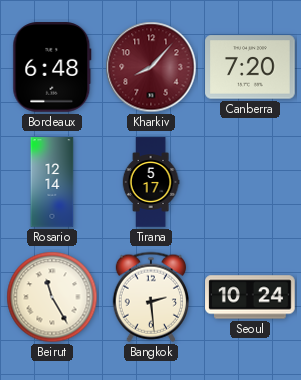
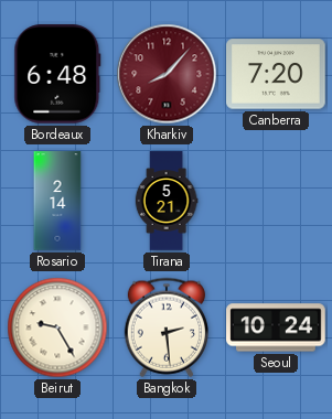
Rosario: 12:14 -> 2:14 (57, 201)
Tirana: 5:17 -> 5:21 (167, 201)
Beirut: 11:25 -> 9:25 (57, 327)
